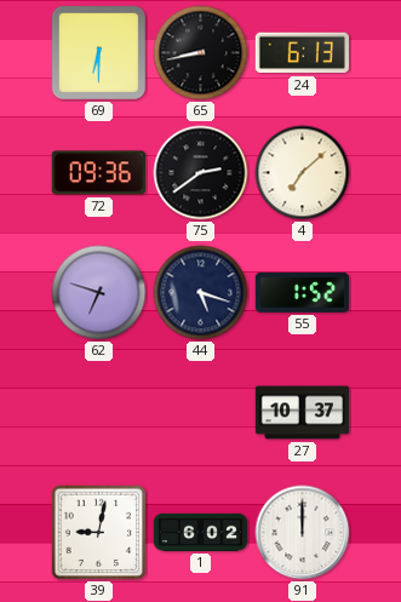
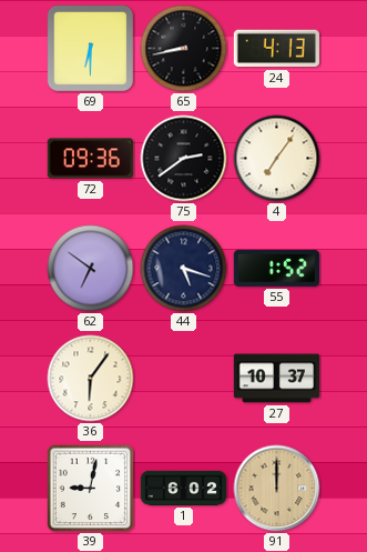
24: 6:13 -> 4:13 (276, 49)
4: 7:08 -> 7:06 (277, 159)
62: 6:48 -> 6:51 (91, 269)
36: none -> 6:06 (91, 379)
91 dial: white -> champagne (277, 489)
